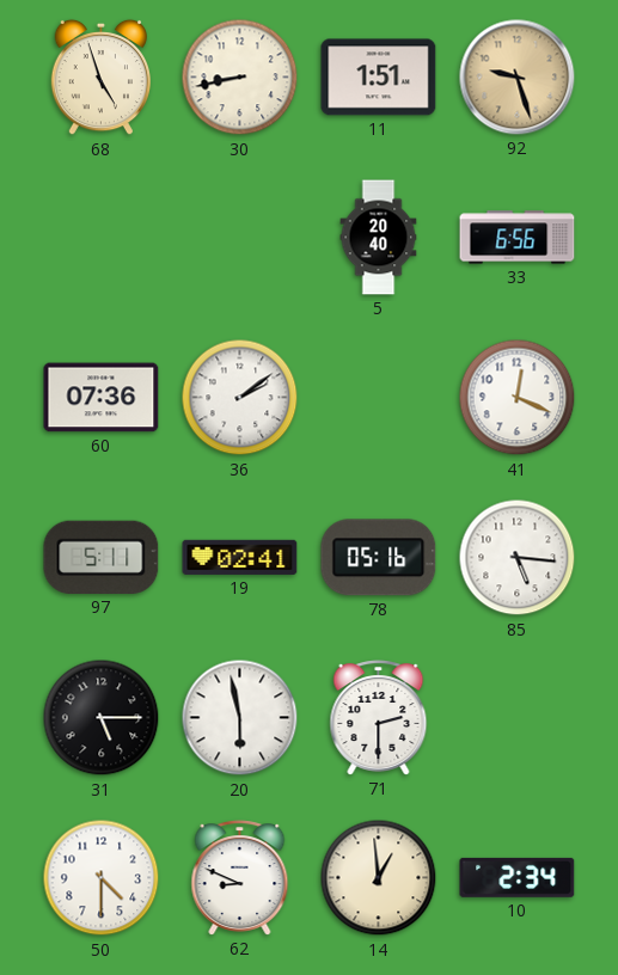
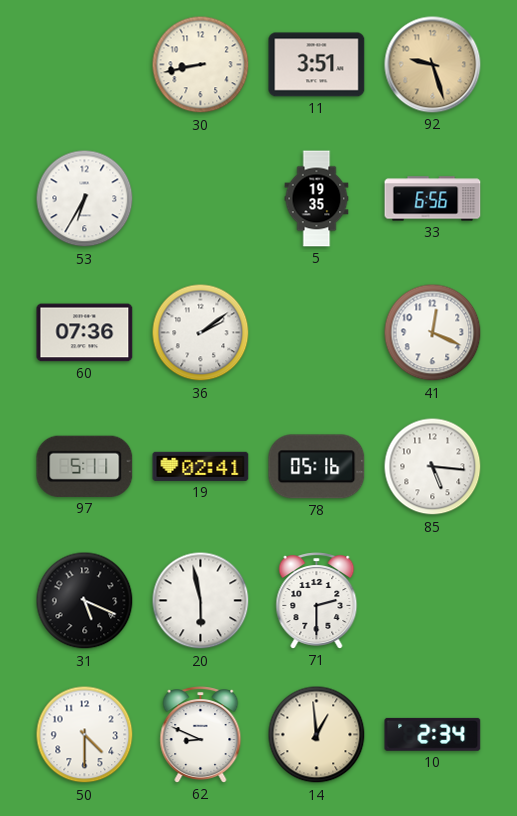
68: 4:57 -> none (100, 78)
11: 1:51 -> 3:51 (317, 65)
53: none -> 6:35 (85, 199)
5: 20:40 -> 19:35 (317, 199)
31: 5:15 -> 5:19 (85, 601)
